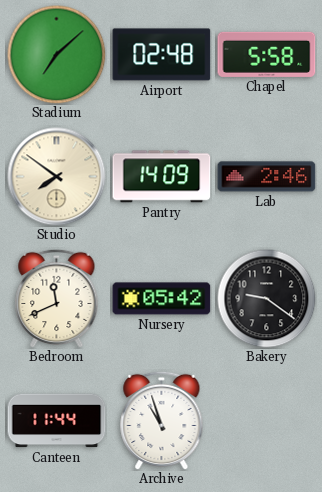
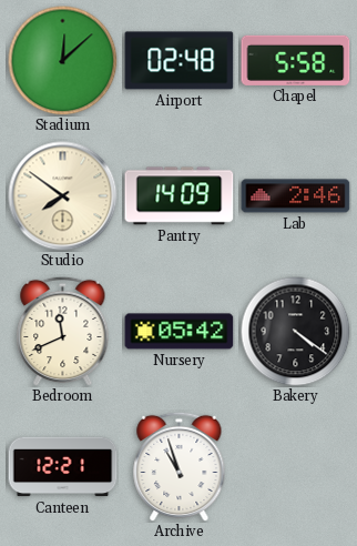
Stadium: 7:08 -> 12:08 (63, 61)
Bakery: 9:21 -> 4:21 (296, 332)
Canteen: 11:44 -> 12:21 (63, 467)
